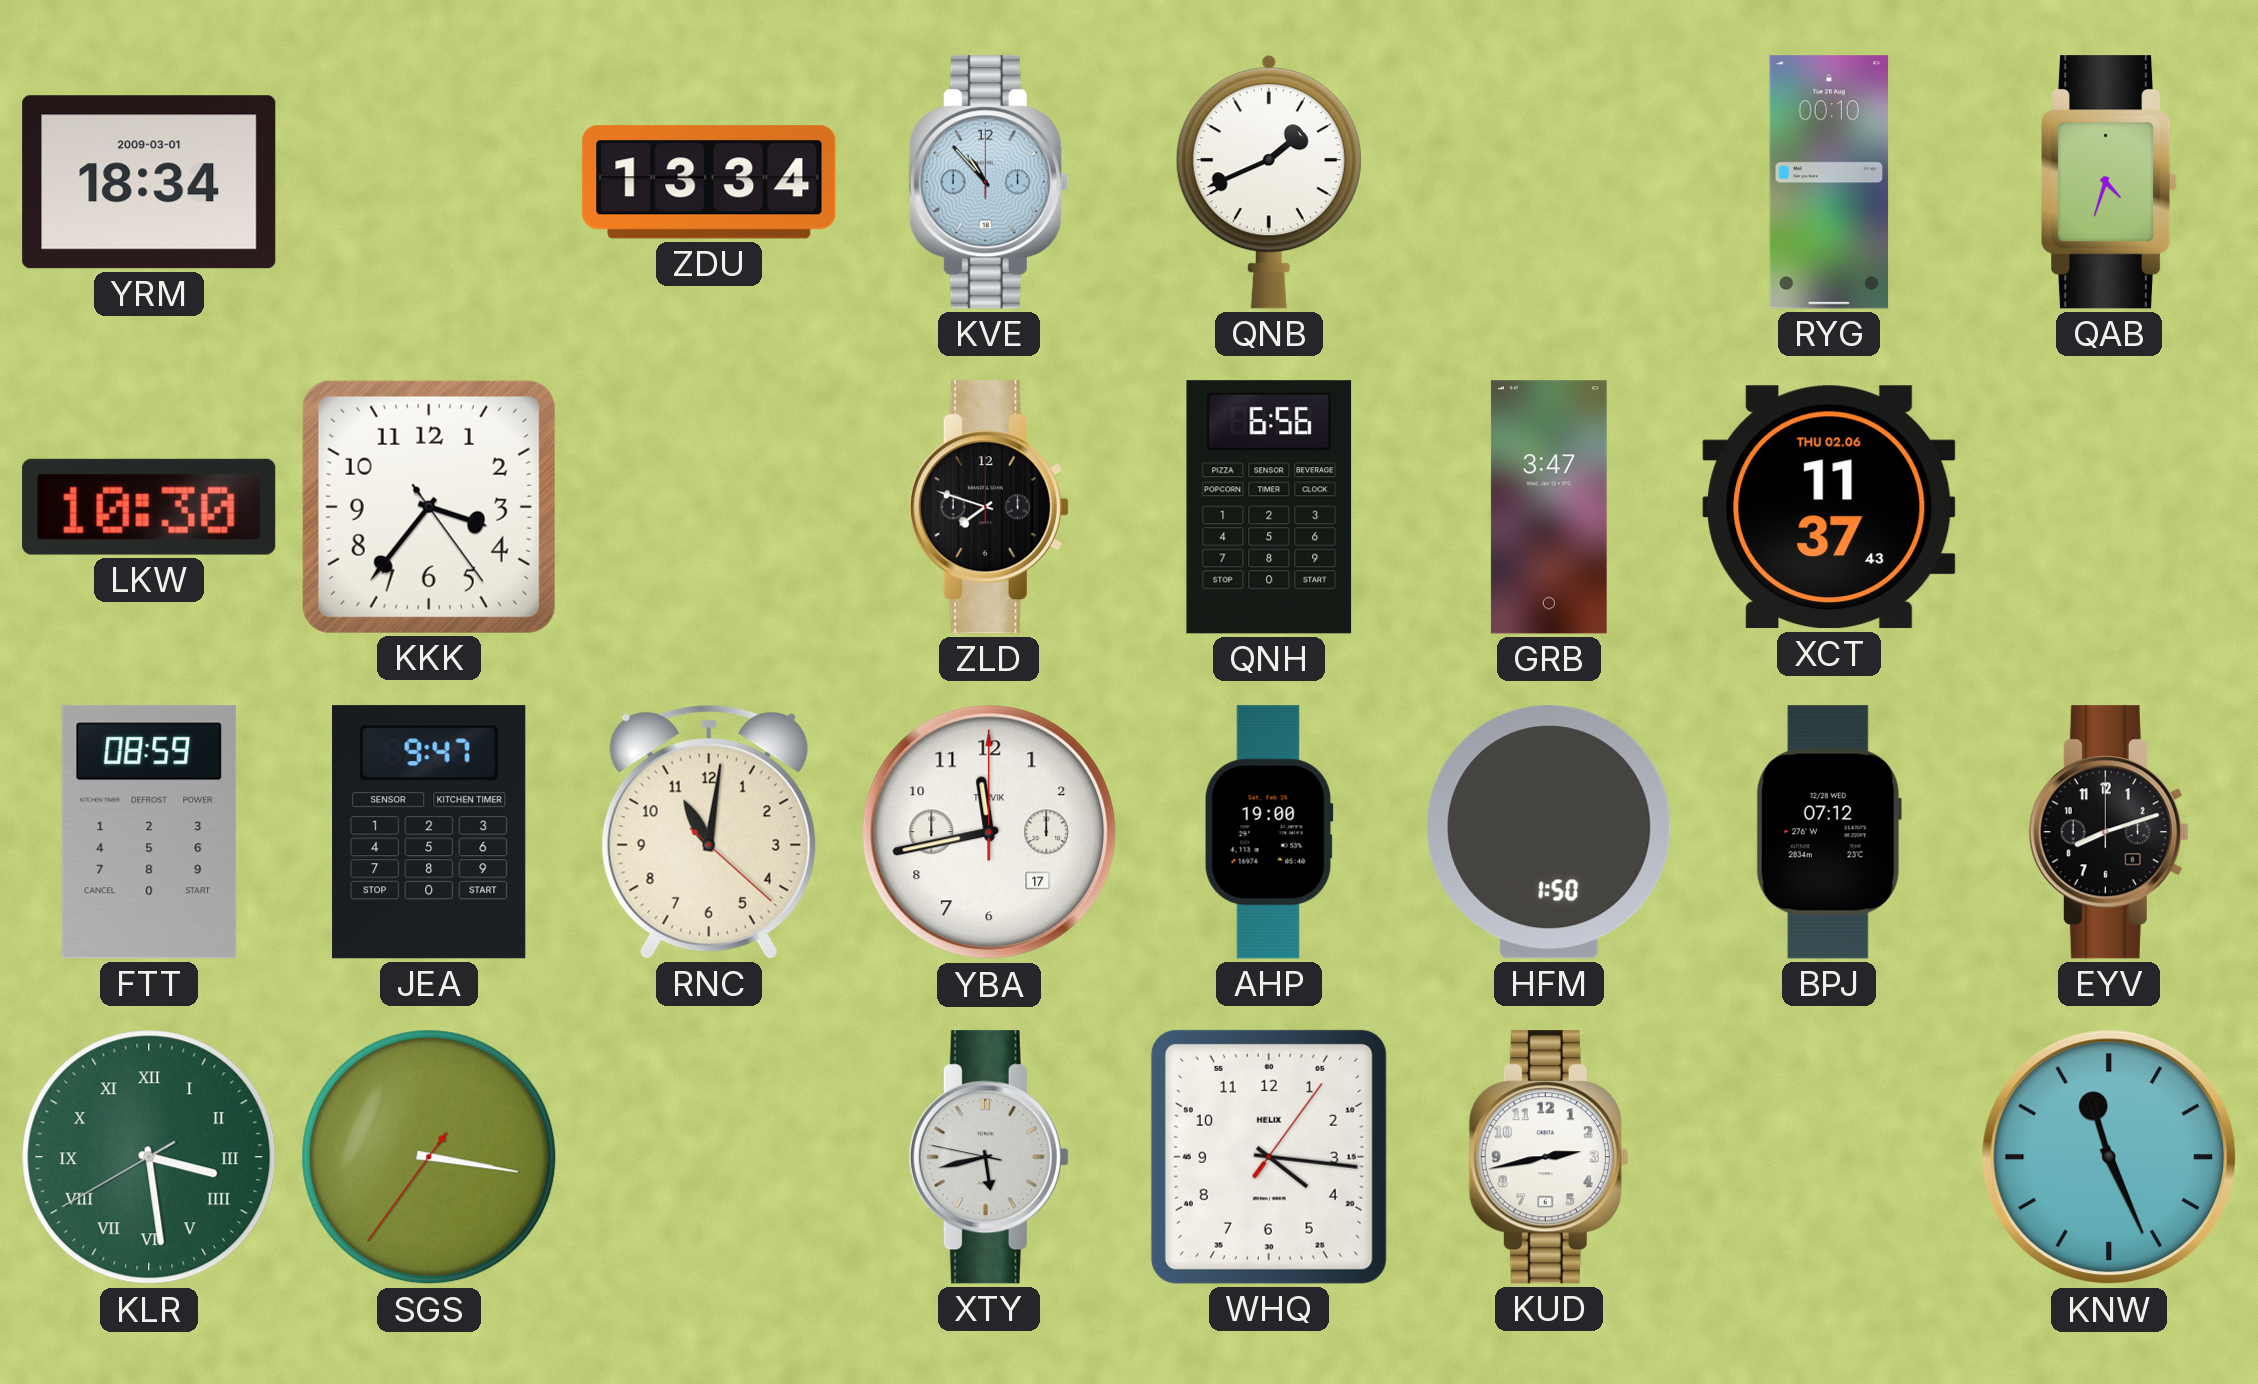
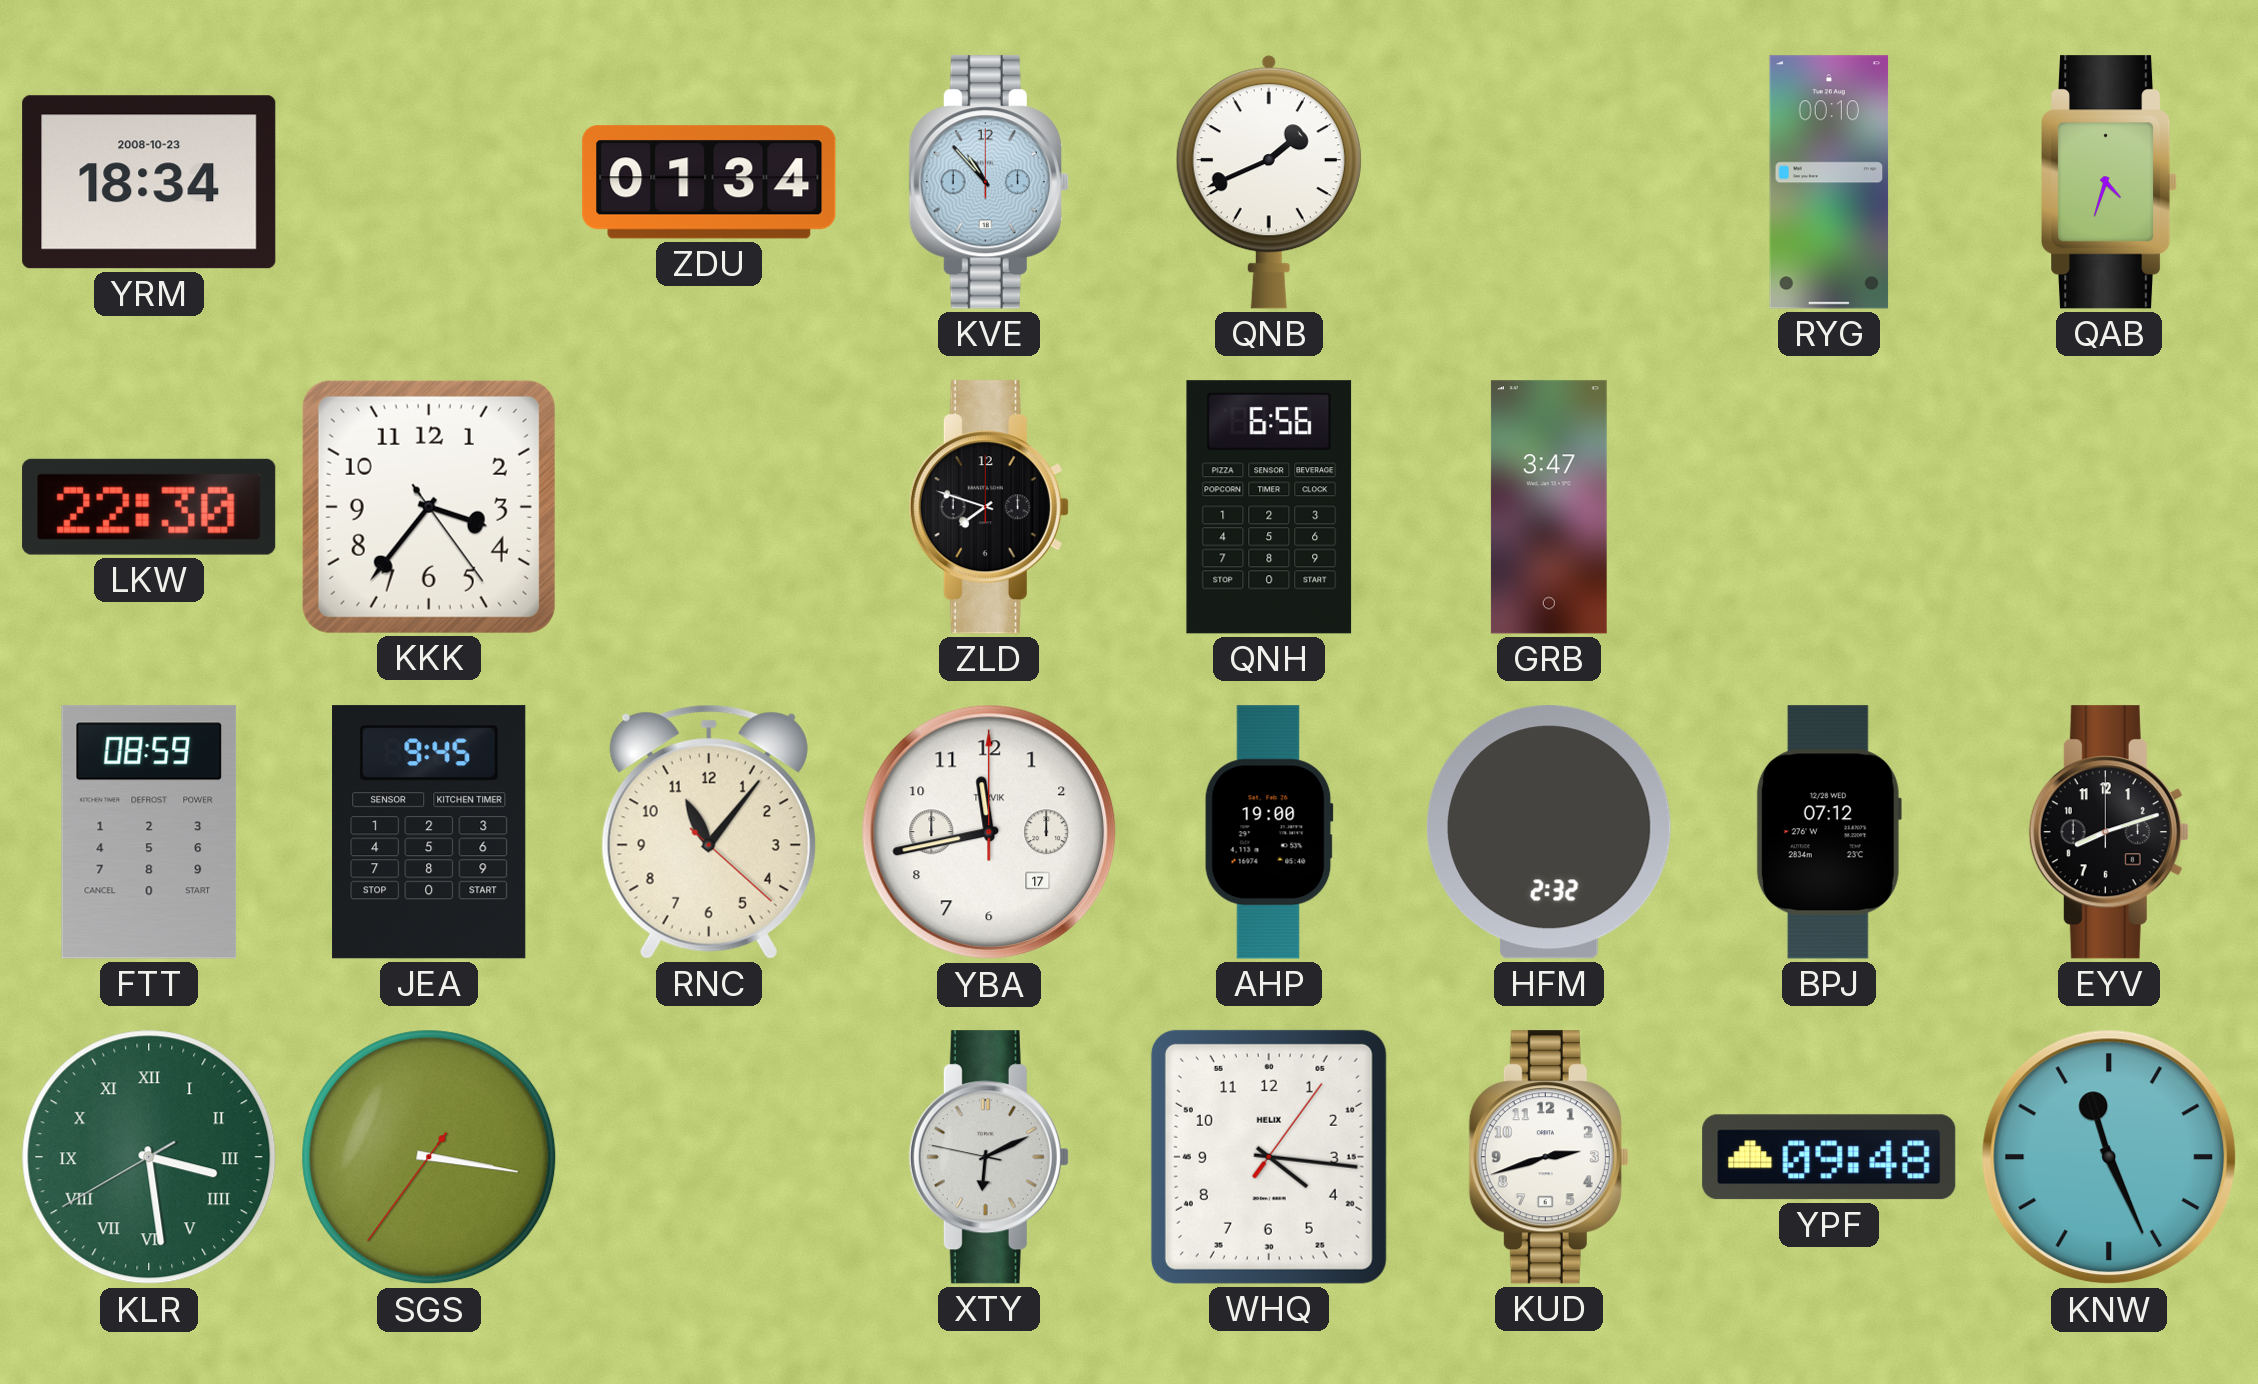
YRM date: 2009-03-01 -> 2008-10-23 (149, 182)
ZDU: 13:34 -> 01:34 (709, 182)
LKW: 10:30 -> 22:30 (149, 507)
XCT: 11:37 -> none (1829, 507)
JEA: 9:47 -> 9:45 (429, 832)
RNC: 11:01 -> 11:06 (709, 832)
HFM: 1:50 -> 2:32 (1549, 832)
XTY: 5:42 -> 6:10 (989, 1157)
KUD: 2:43 -> 2:42 (1549, 1157)
YPF: none -> 09:48 (1829, 1157)
